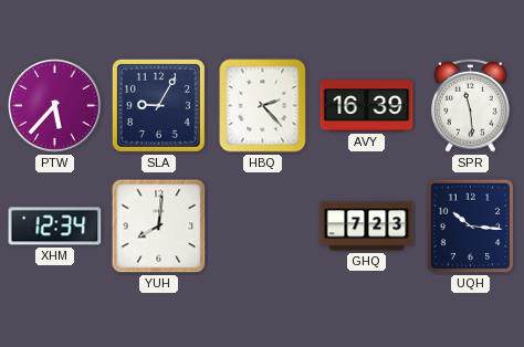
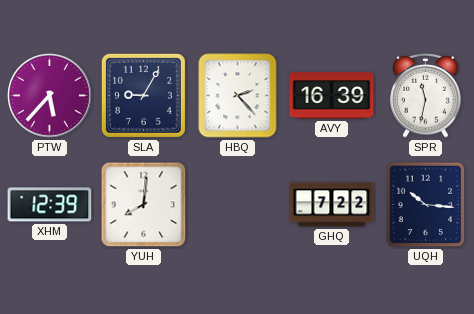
SPR: 11:29 -> 11:32 (426, 96)
XHM: 12:34 -> 12:39 (50, 205)
GHQ: 7:23 -> 7:22 (332, 205)
